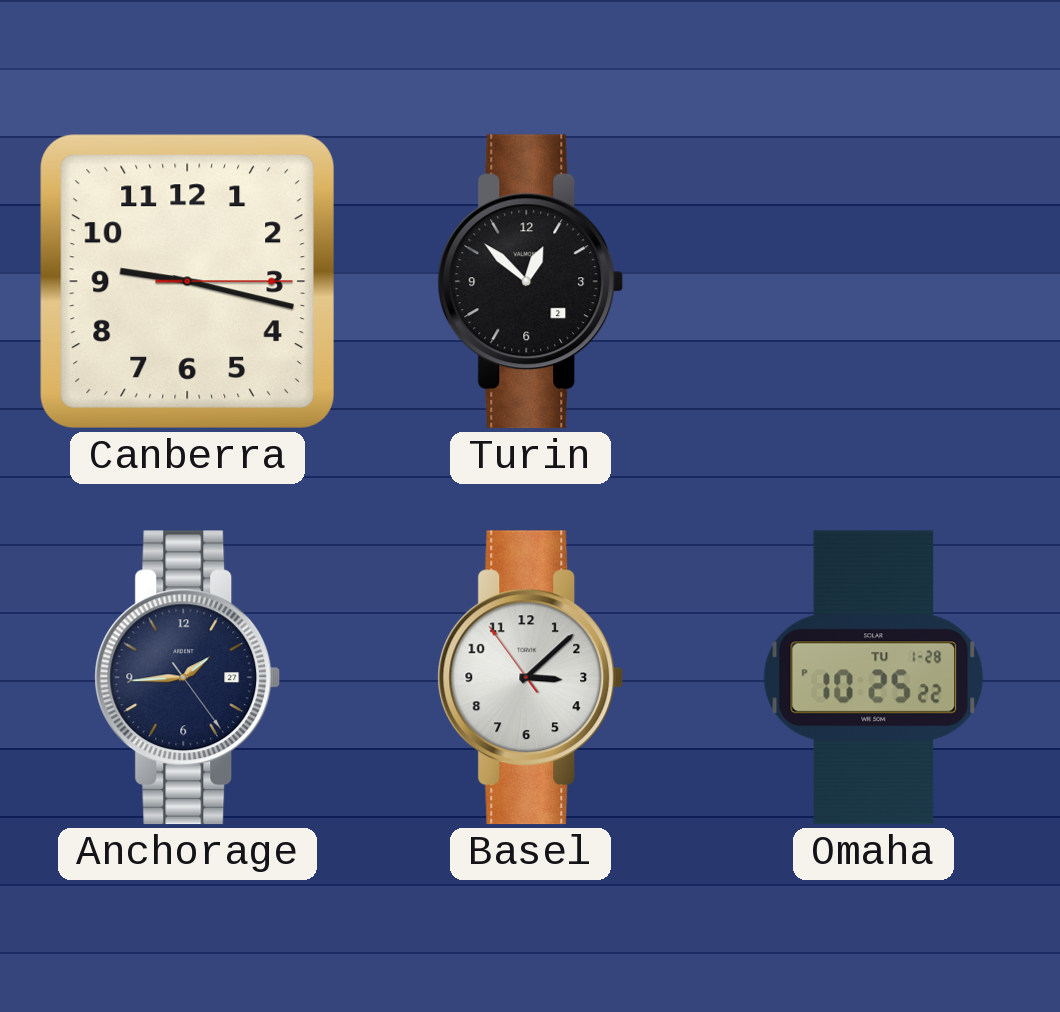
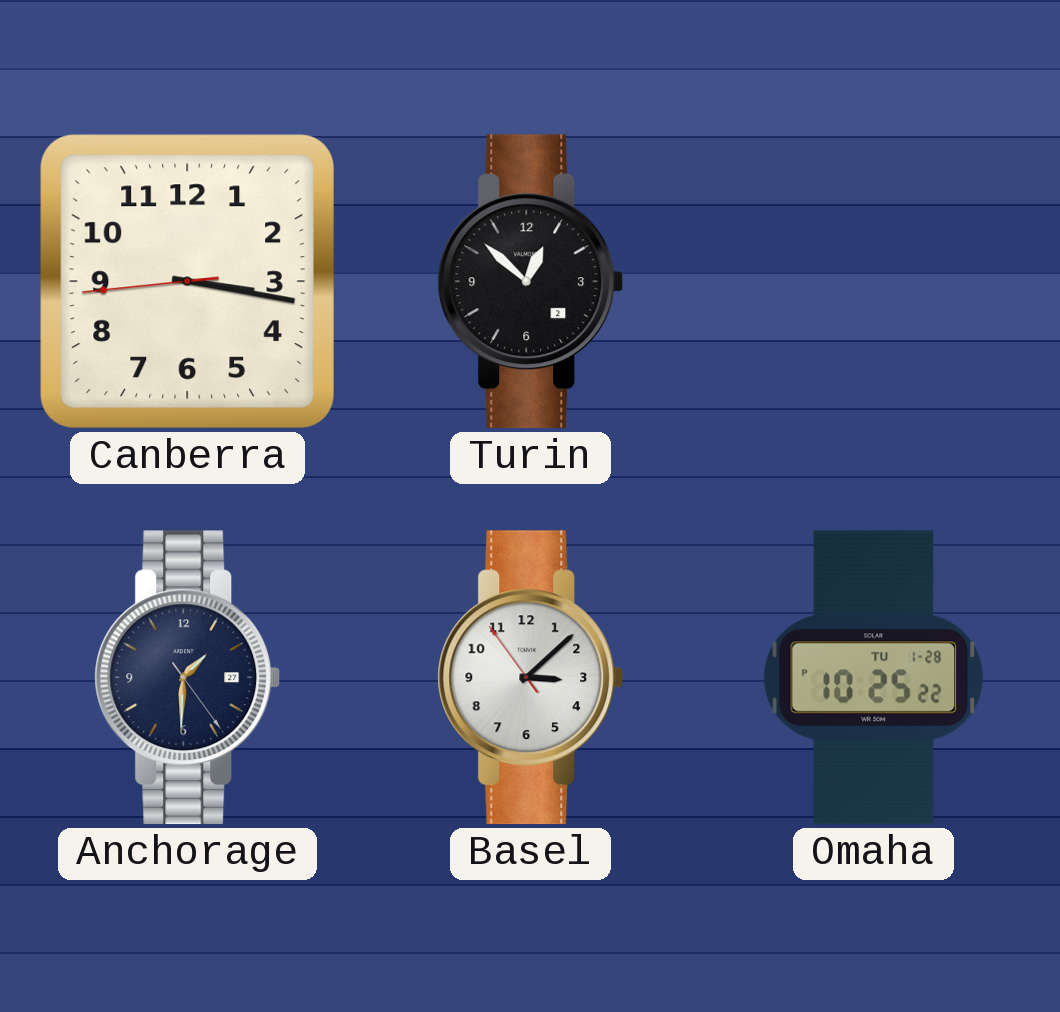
Canberra: 9:17 -> 3:16 (187, 281)
Anchorage: 1:44 -> 1:30 (188, 678)
